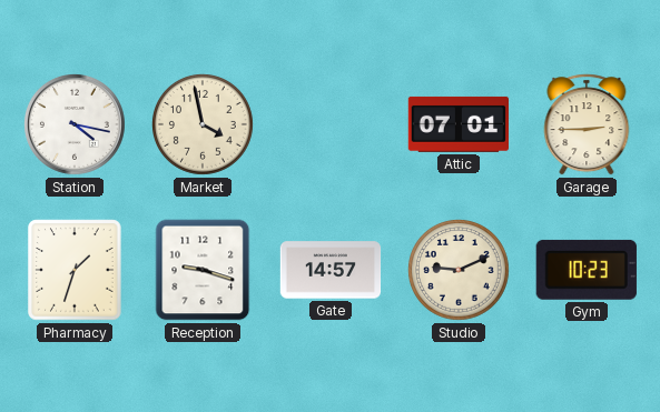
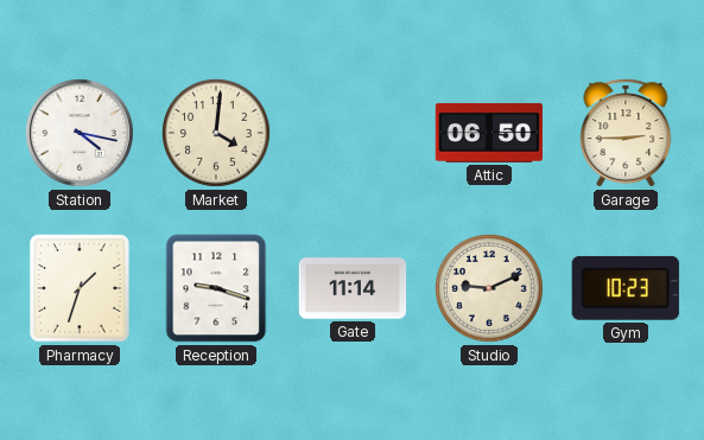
Market: 3:58 -> 4:01 (216, 133)
Attic: 07:01 -> 06:50 (488, 133)
Gate: 14:57 -> 11:14 (353, 288)
